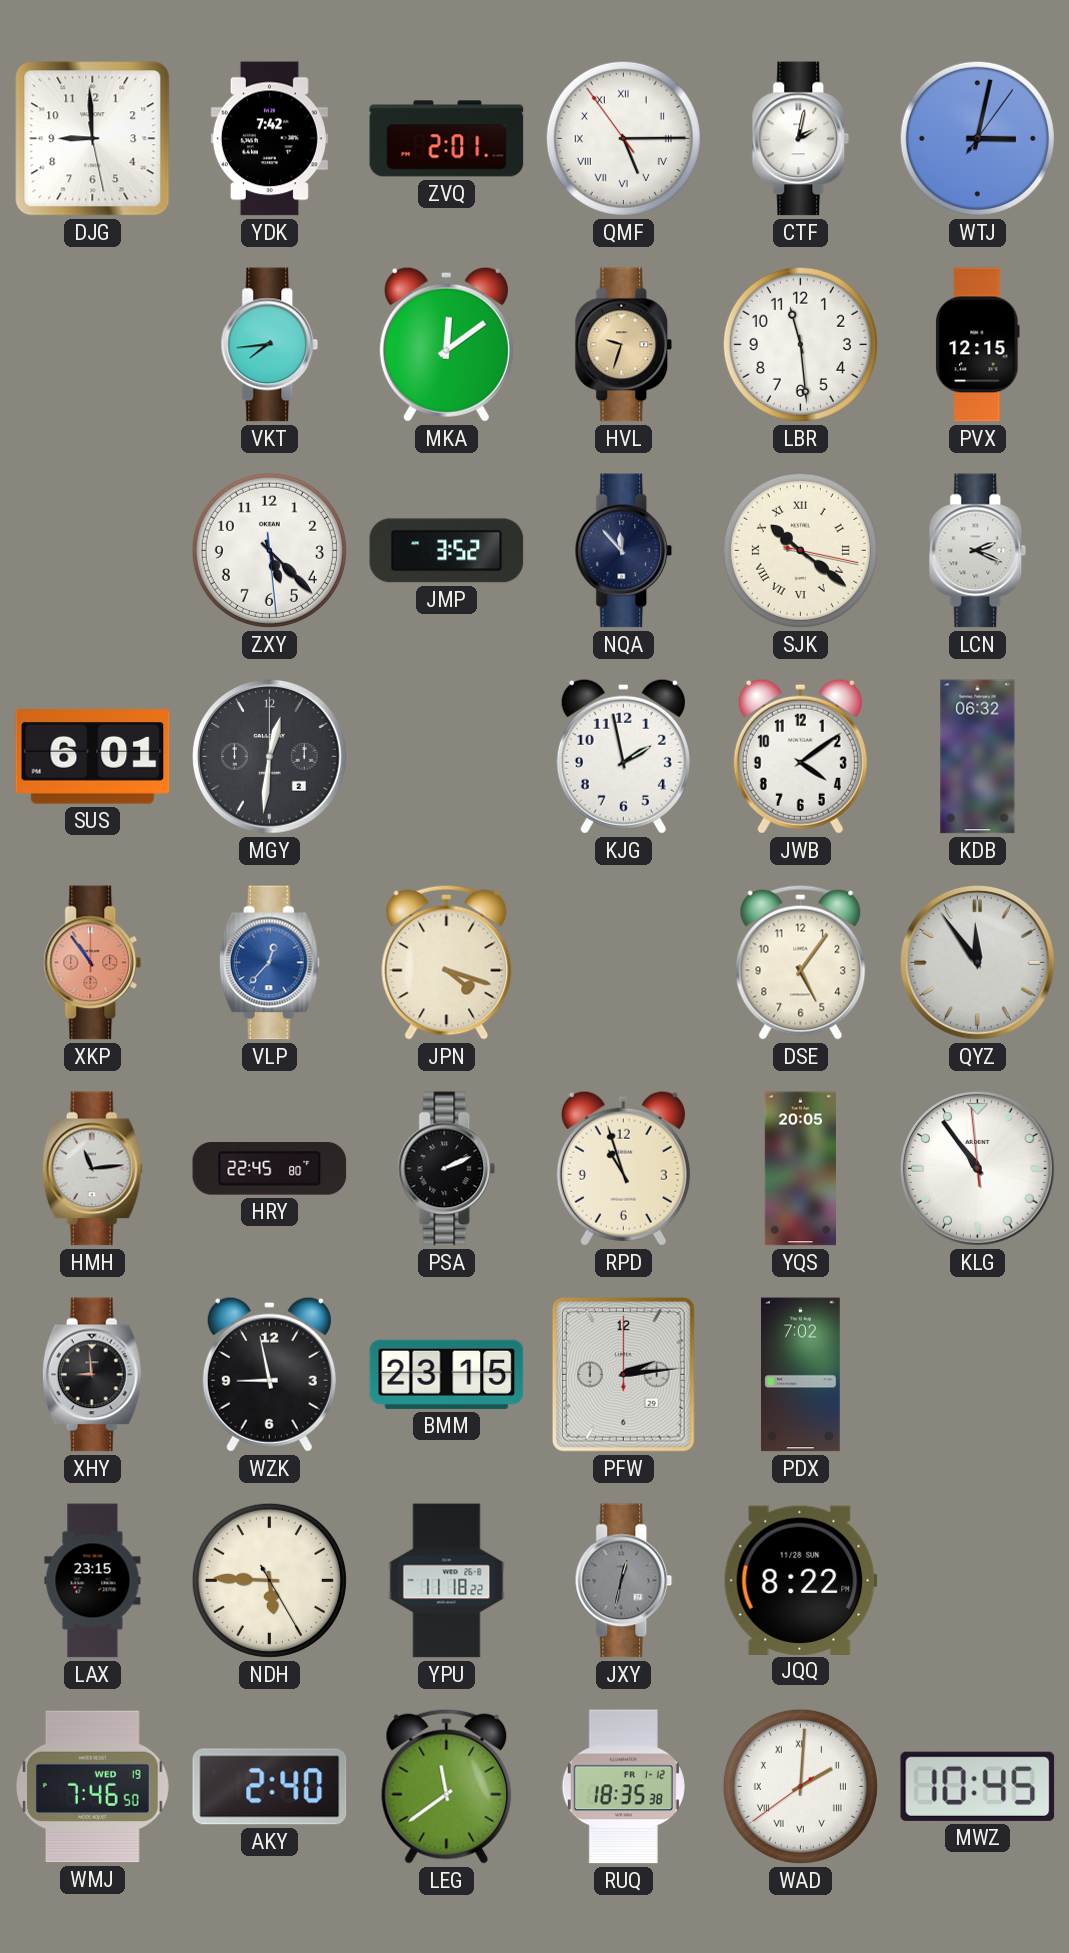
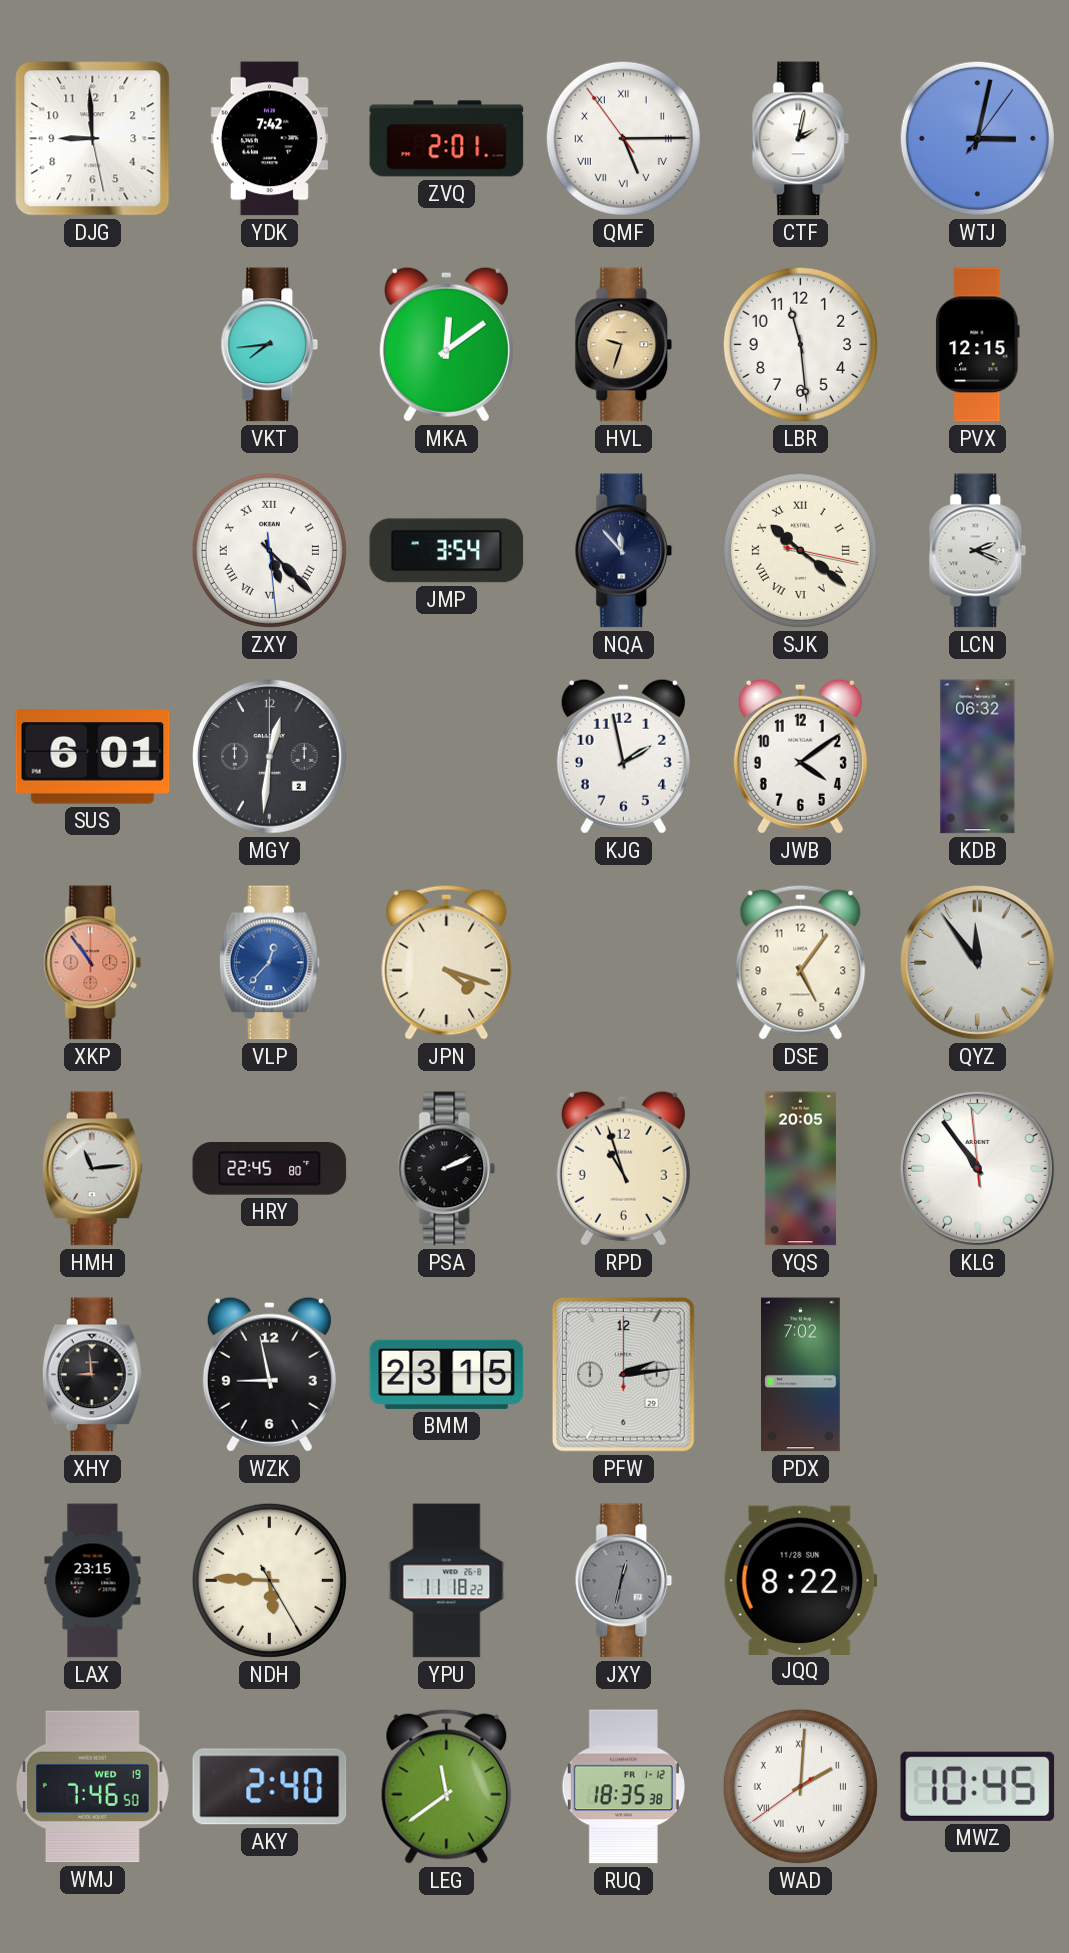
ZXY numerals: Arabic -> Roman (269, 550)
JMP: 3:52 -> 3:54 (447, 551)
